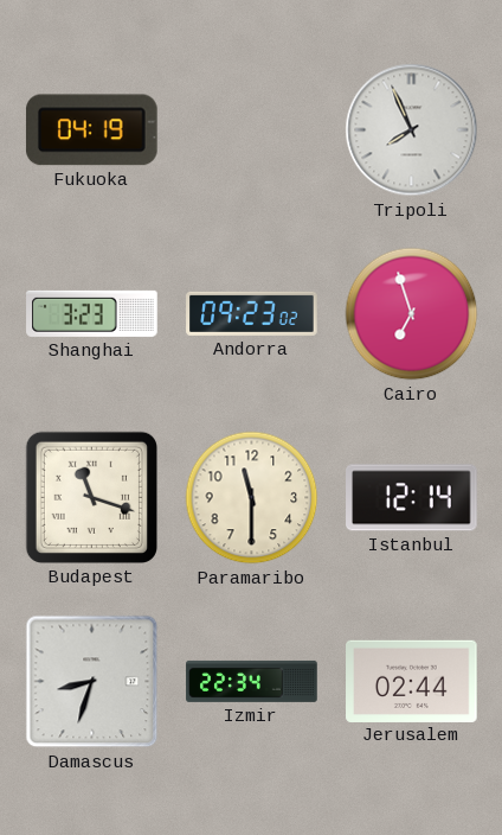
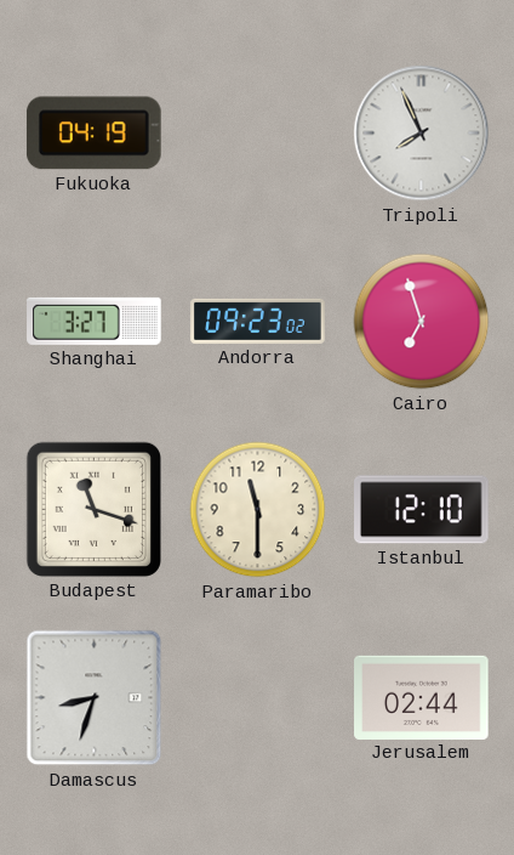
Shanghai: 3:23 -> 3:27 (95, 321)
Istanbul: 12:14 -> 12:10 (422, 510)
Izmir: 22:34 -> none (252, 681)
